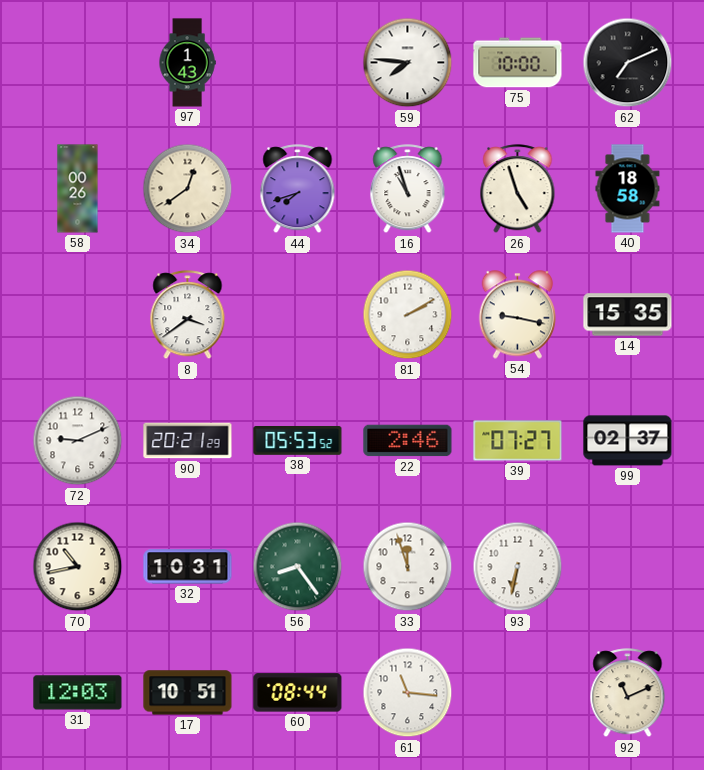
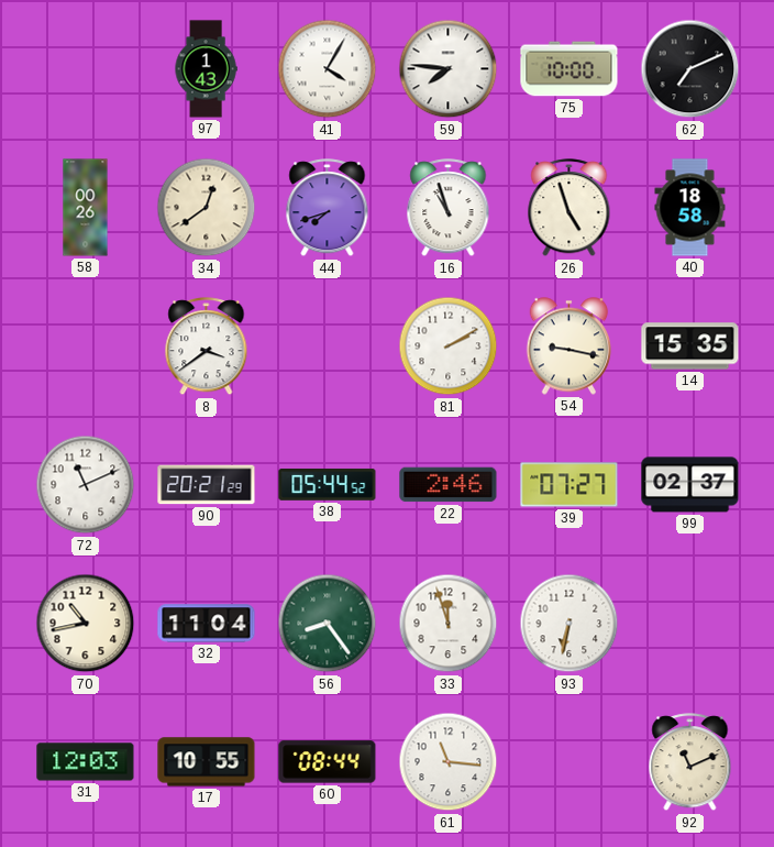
41: none -> 4:05 (328, 69)
72: 9:11 -> 11:11 (86, 485)
38: 05:53 -> 05:44 (328, 485)
32: 10:31 -> 11:04 (207, 624)
17: 10:51 -> 10:55 (207, 762)
